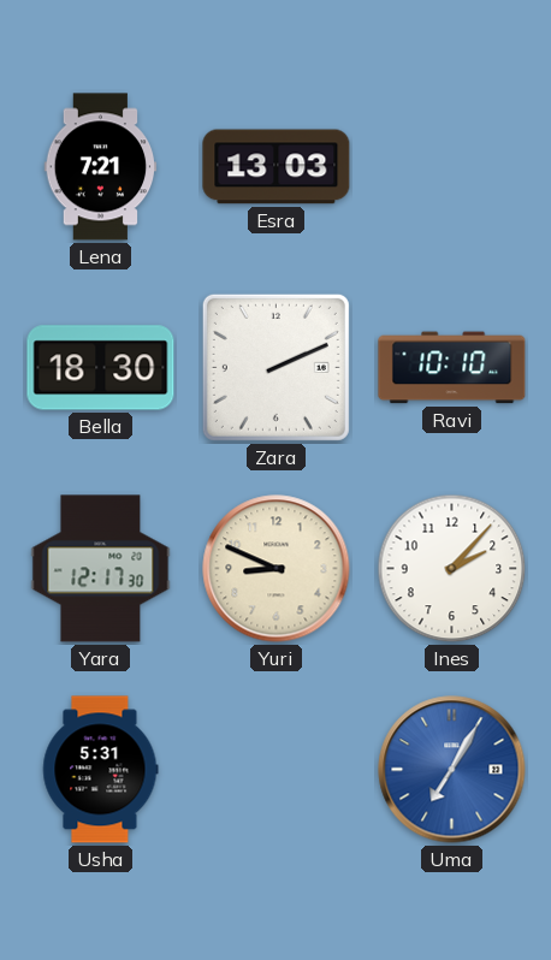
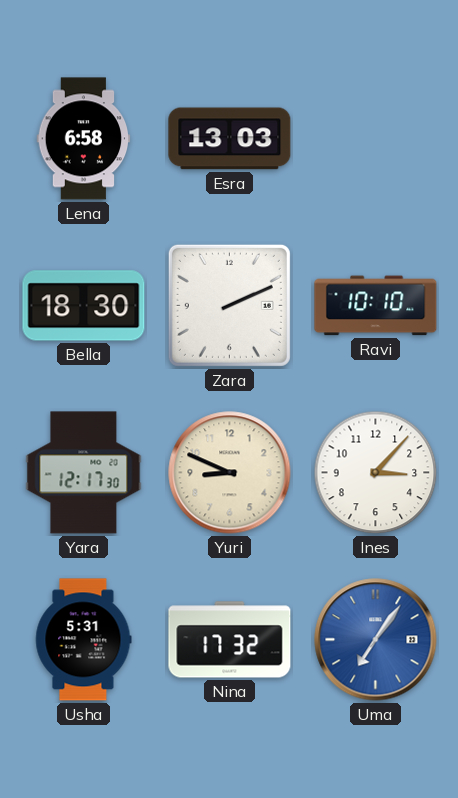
Lena: 7:21 -> 6:58 (84, 139)
Ines: 2:07 -> 3:07 (376, 473)
Nina: none -> 17:32 (230, 640)
Uma: 7:05 -> 7:06 (376, 640)
